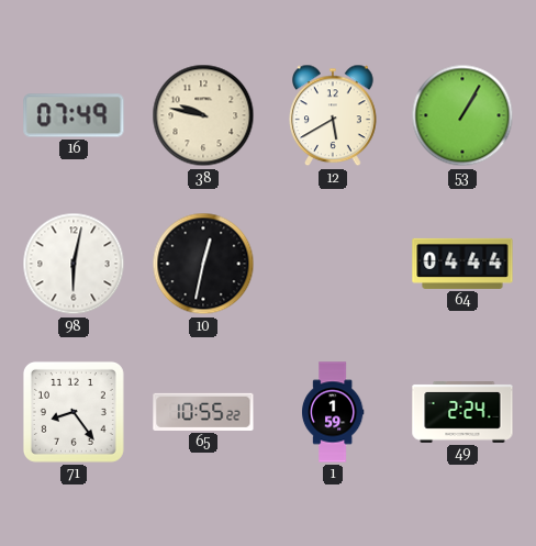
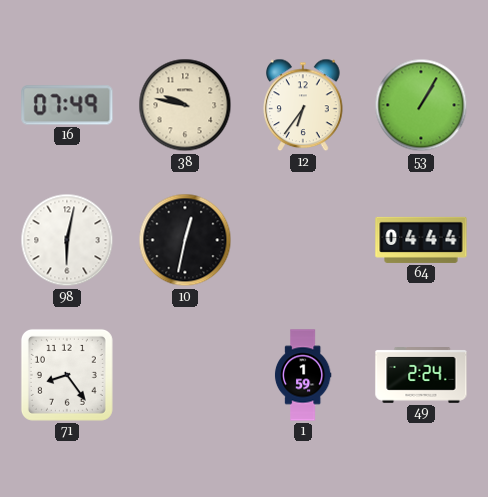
12: 5:40 -> 6:36 (303, 105)
65: 10:55 -> none (203, 412)
